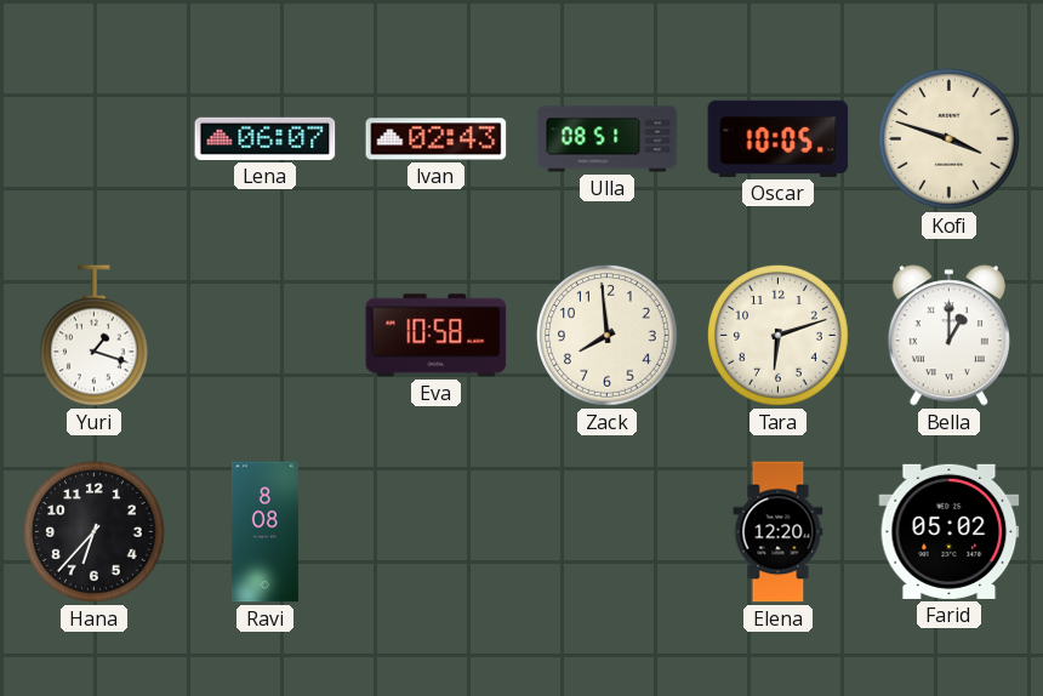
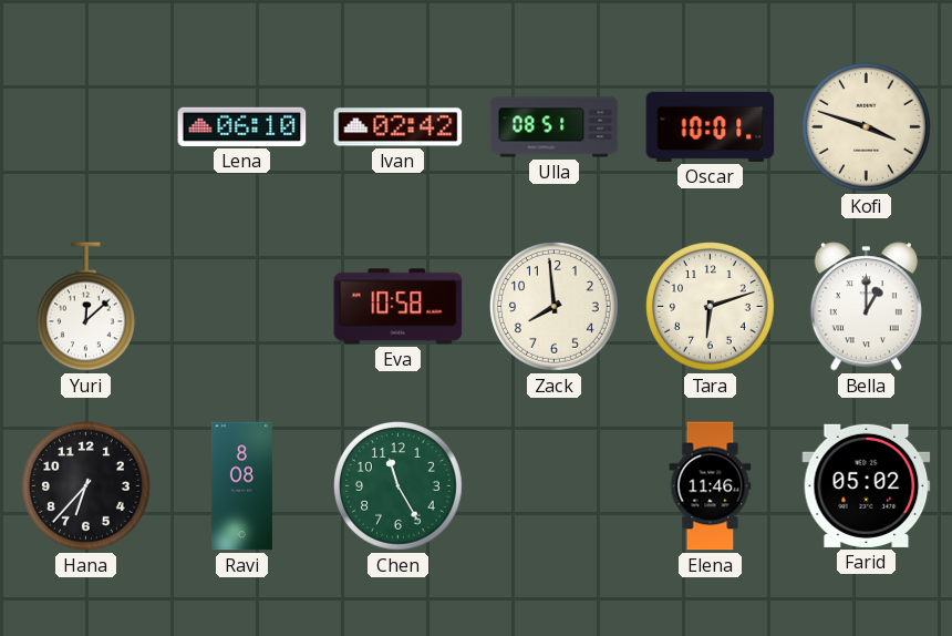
Lena: 06:07 -> 06:10 (242, 126)
Ivan: 02:43 -> 02:42 (399, 127)
Oscar: 10:05 -> 10:01 (711, 126)
Yuri: 1:18 -> 12:08 (85, 307)
Chen: none -> 11:25 (399, 486)
Elena: 12:20 -> 11:46 (711, 486)
